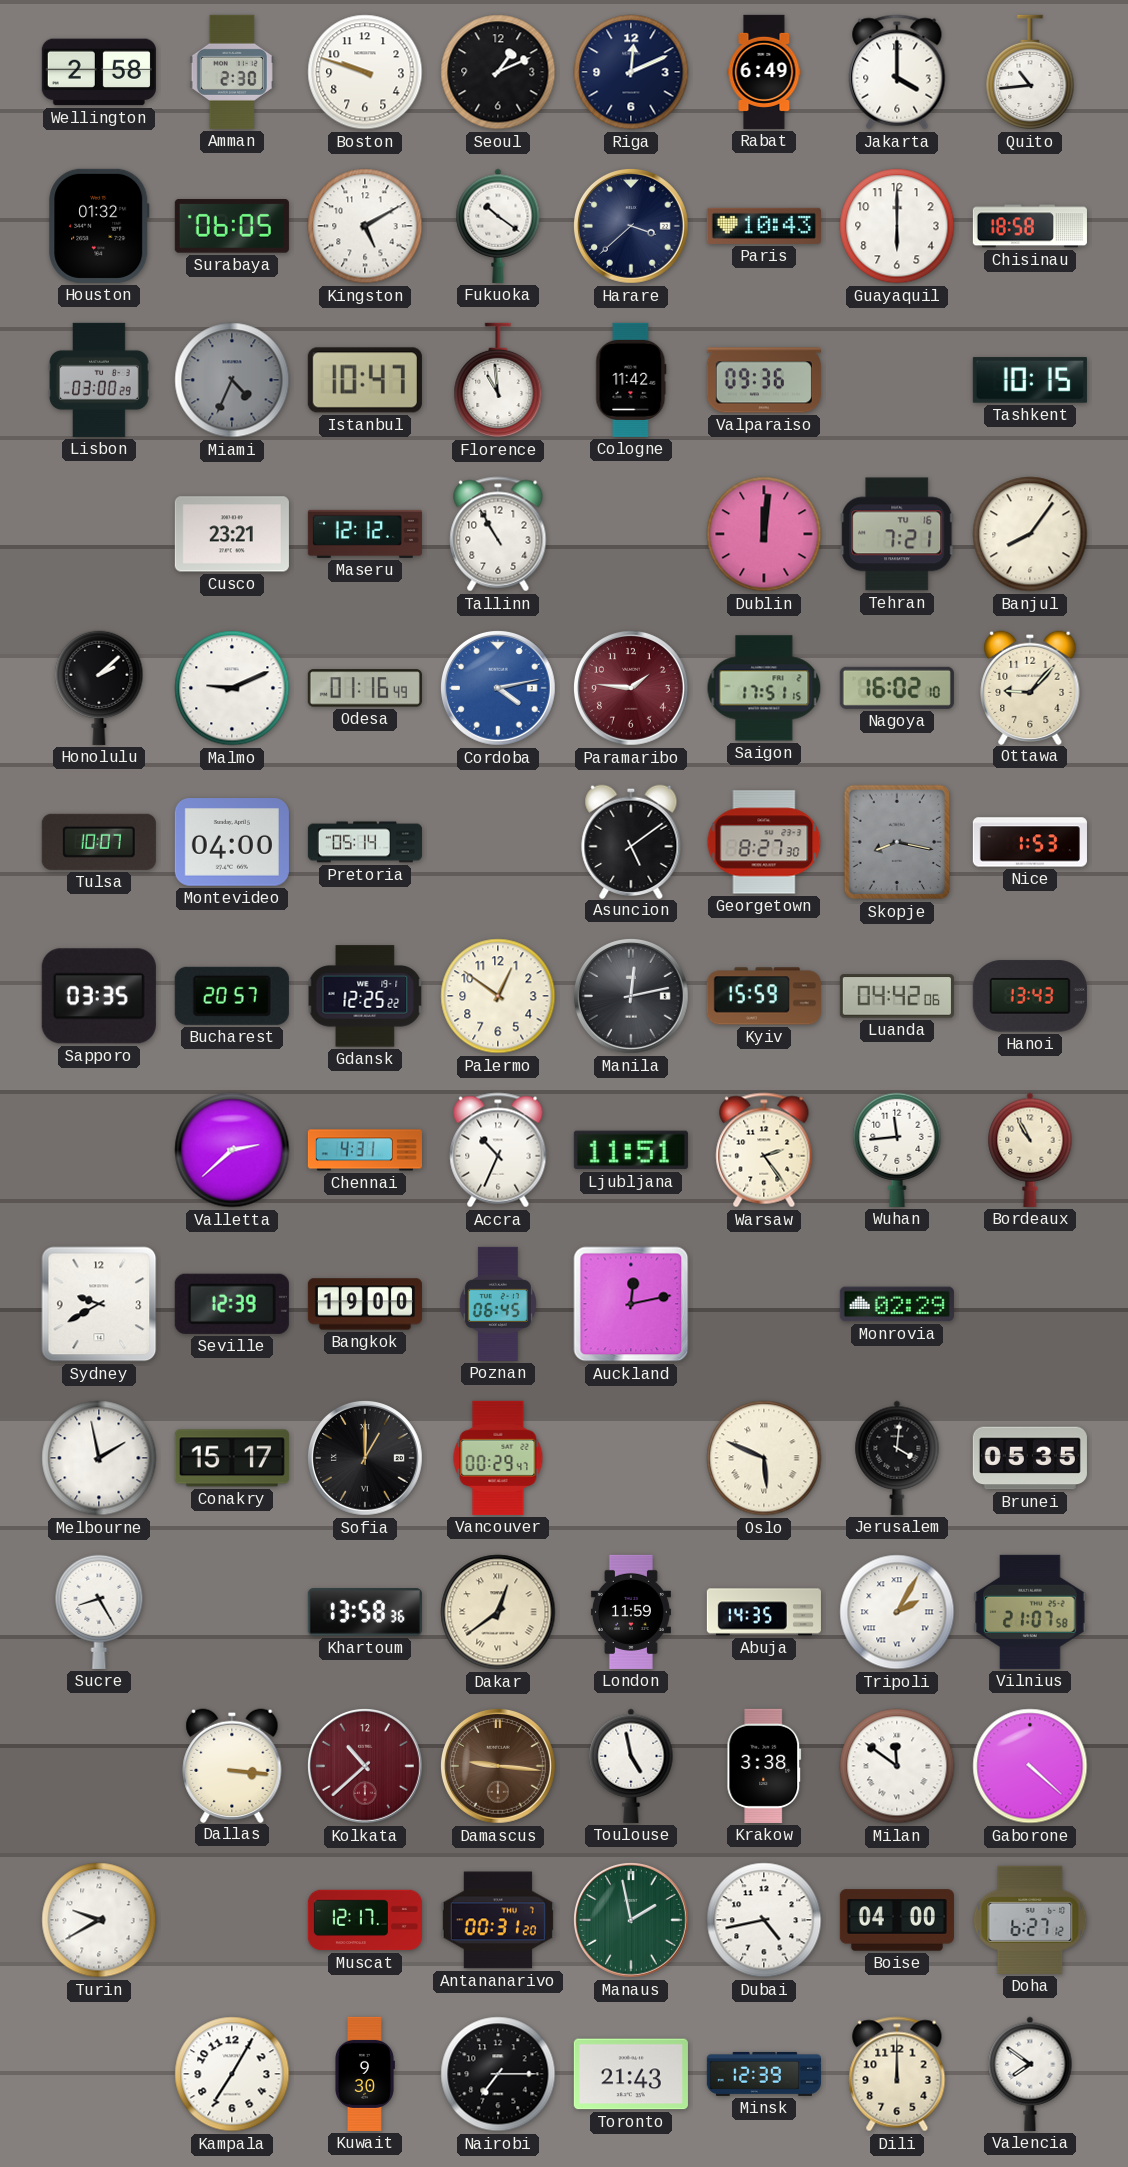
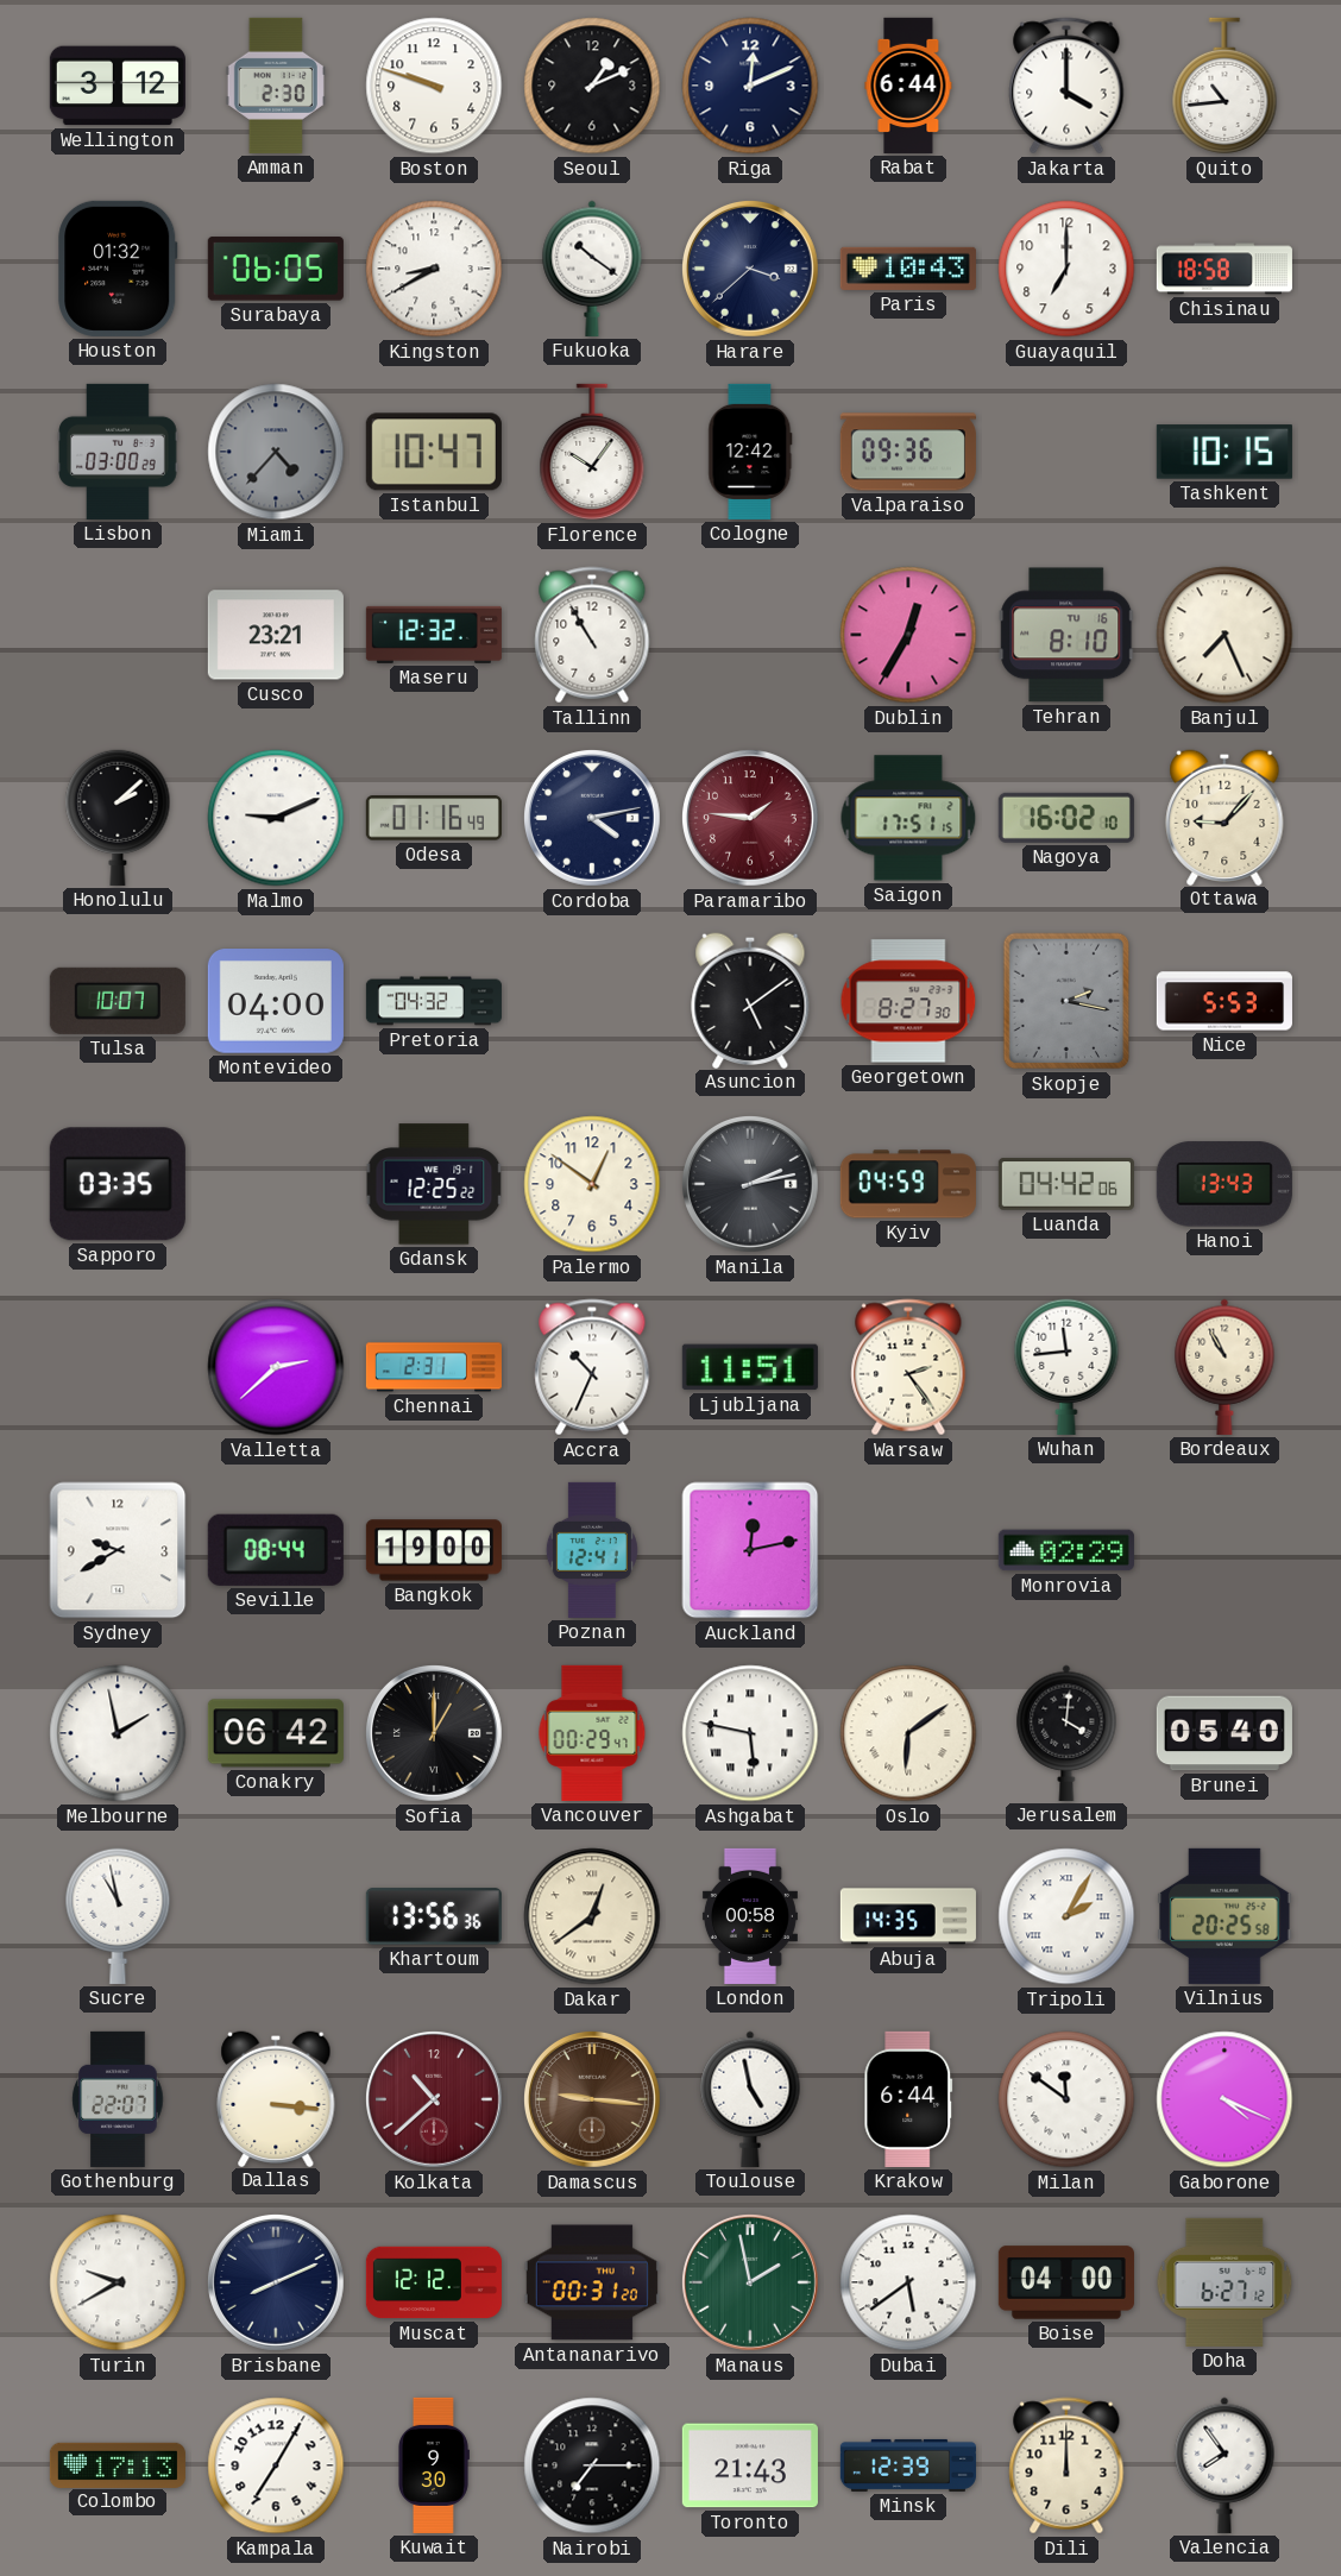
Wellington: 2:58 -> 3:12 (118, 86)
Rabat: 6:49 -> 6:44 (908, 86)
Kingston: 5:10 -> 8:40 (434, 269)
Guayaquil: 6:00 -> 7:00 (1066, 269)
Miami: 4:34 -> 4:37 (276, 452)
Florence: 10:59 -> 10:06 (592, 452)
Cologne: 11:42 -> 12:42 (750, 452)
Maseru: 12:12 -> 12:32 (434, 635)
Dublin: 12:01 -> 12:35 (908, 635)
Tehran: 7:21 -> 8:10 (1066, 635)
Banjul: 8:06 -> 7:26 (1224, 635)
Cordoba dial: blue -> navy (592, 818)
Pretoria: 05:14 -> 04:32 (434, 1001)
Skopje: 8:17 -> 2:17 (1066, 1001)
Nice: 1:53 -> 5:53 (1224, 1001)
Bucharest: 20:57 -> none (232, 996)
Manila: 12:13 -> 2:13 (750, 1184)
Kyiv: 15:59 -> 04:59 (908, 1184)
Chennai: 4:31 -> 2:31 (434, 1367)
Seville: 12:39 -> 08:44 (276, 1550)
Poznan: 06:45 -> 12:41 (592, 1550)
Conakry: 15:17 -> 06:42 (276, 1733)
Ashgabat: none -> 5:47 (750, 1733)
Oslo: 5:49 -> 6:09 (908, 1733)
Brunei: 05:35 -> 05:40 (1224, 1733)
Sucre: 8:25 -> 10:58 (118, 1916)
Khartoum: 13:58 -> 13:56 (434, 1916)
London: 11:59 -> 00:58 (750, 1916)
Vilnius: 21:07 -> 20:25 (1224, 1916)
Gothenburg: none -> 22:07 (118, 2099)
Krakow: 3:38 -> 6:44 (908, 2099)
Gaborone: 4:22 -> 4:19 (1224, 2099)
Brisbane: none -> 8:11 (276, 2282)
Muscat: 12:17 -> 12:12 (434, 2282)
Dubai: 4:43 -> 5:39 (908, 2282)
Colombo: none -> 17:13 (118, 2464)
Valencia: 7:51 -> 7:54 (1224, 2465)
